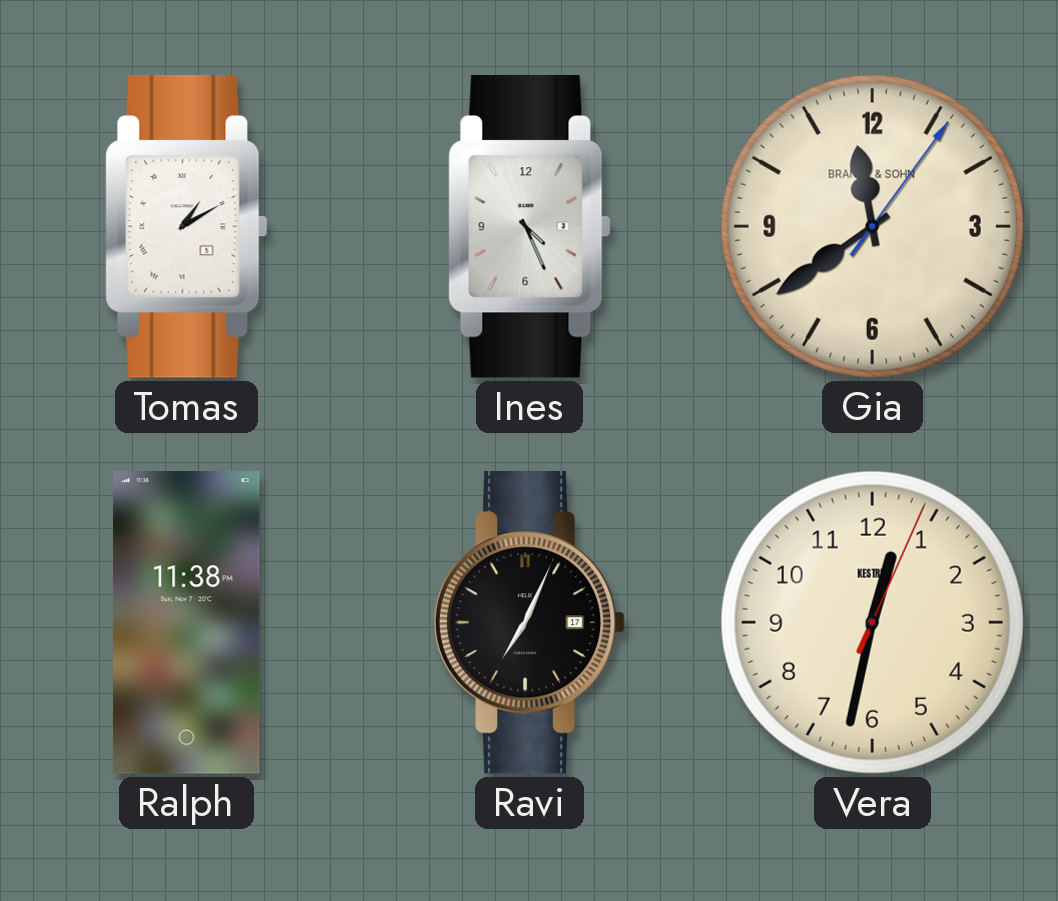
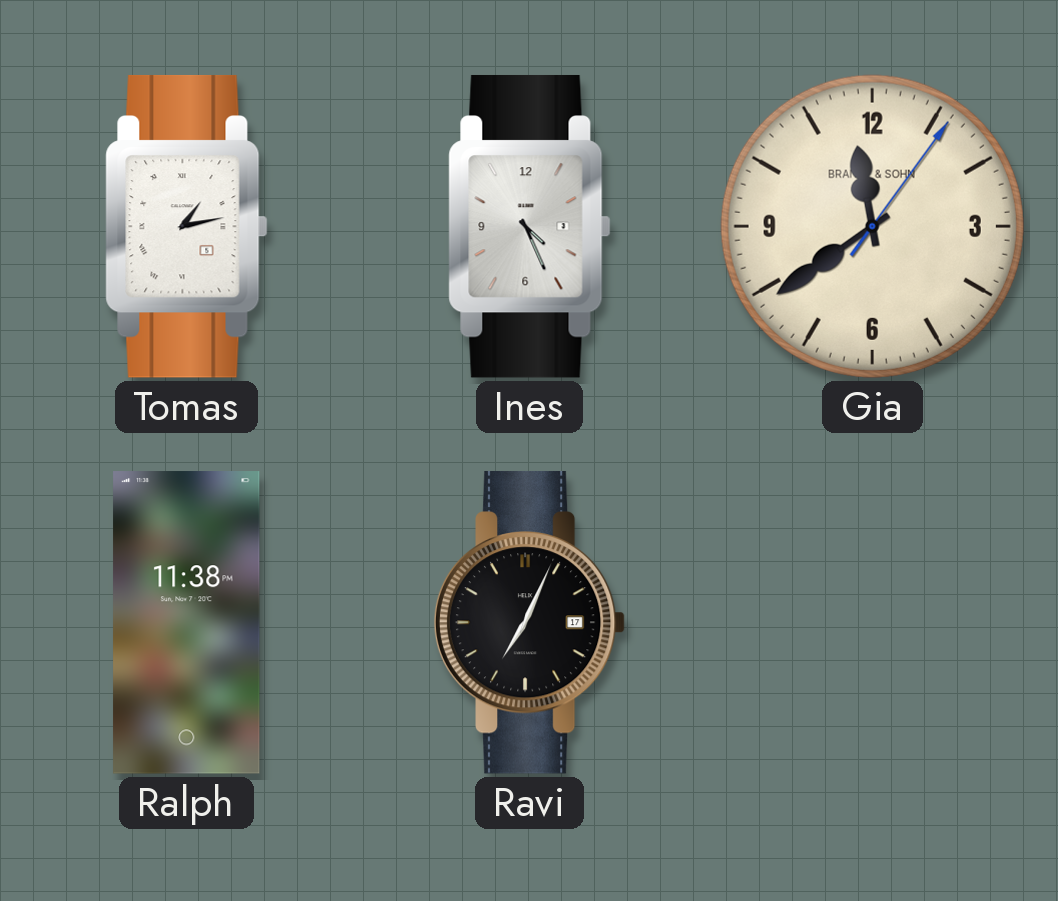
Tomas: 1:10 -> 1:13 (187, 226)
Vera: 12:32 -> none (872, 622)
